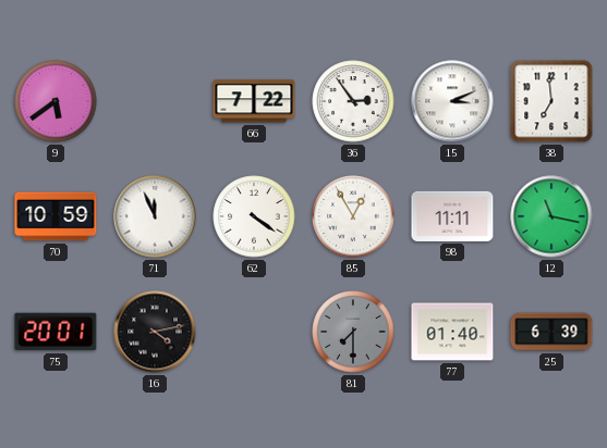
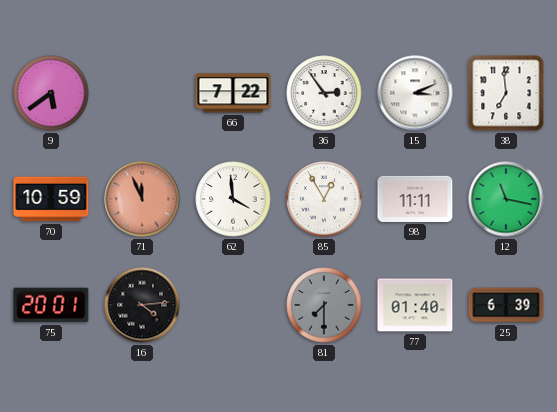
71 dial: white -> salmon (142, 199)
62: 4:21 -> 3:59 (233, 199)
16: 4:13 -> 4:14 (142, 305)
